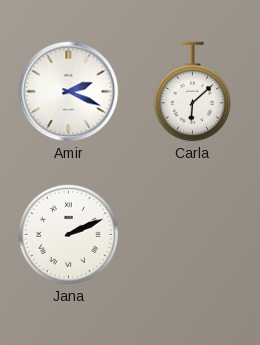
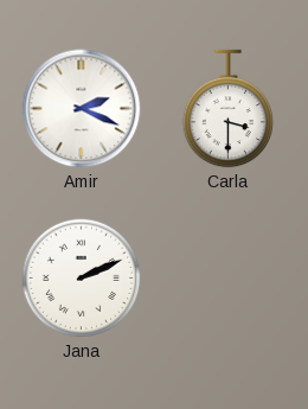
Carla: 6:08 -> 3:30 (229, 109)
